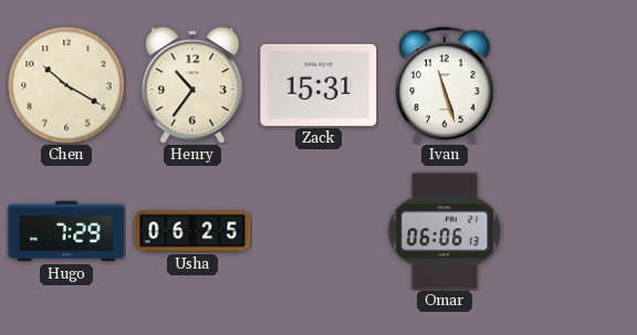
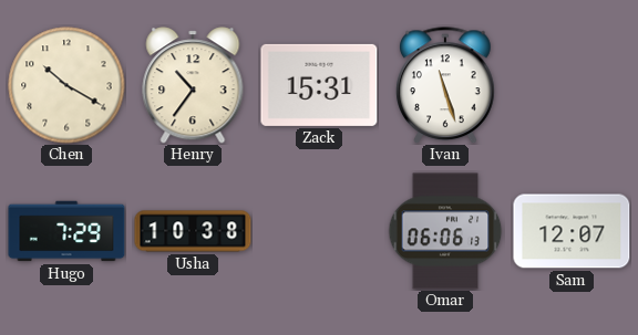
Usha: 06:25 -> 10:38 (193, 231)
Sam: none -> 12:07 (572, 231)
